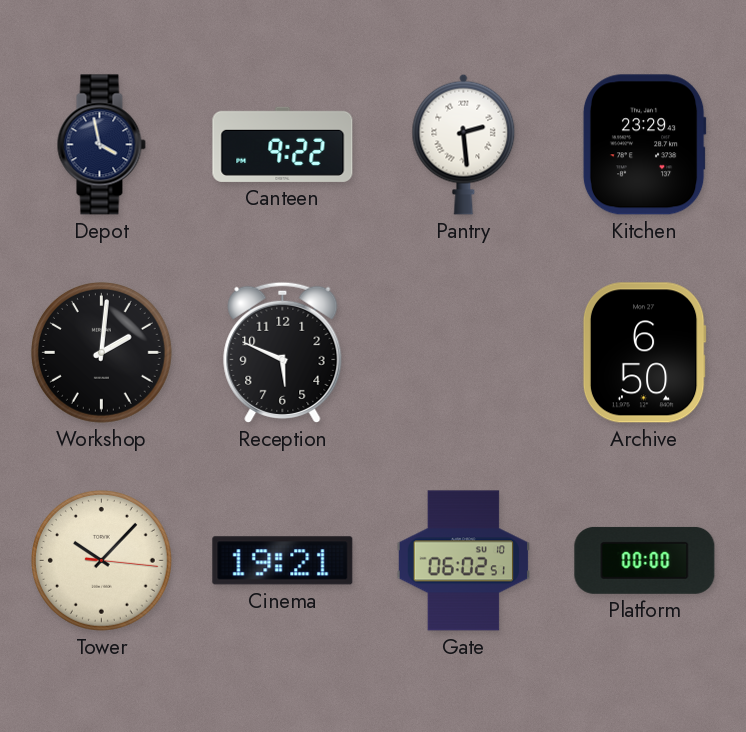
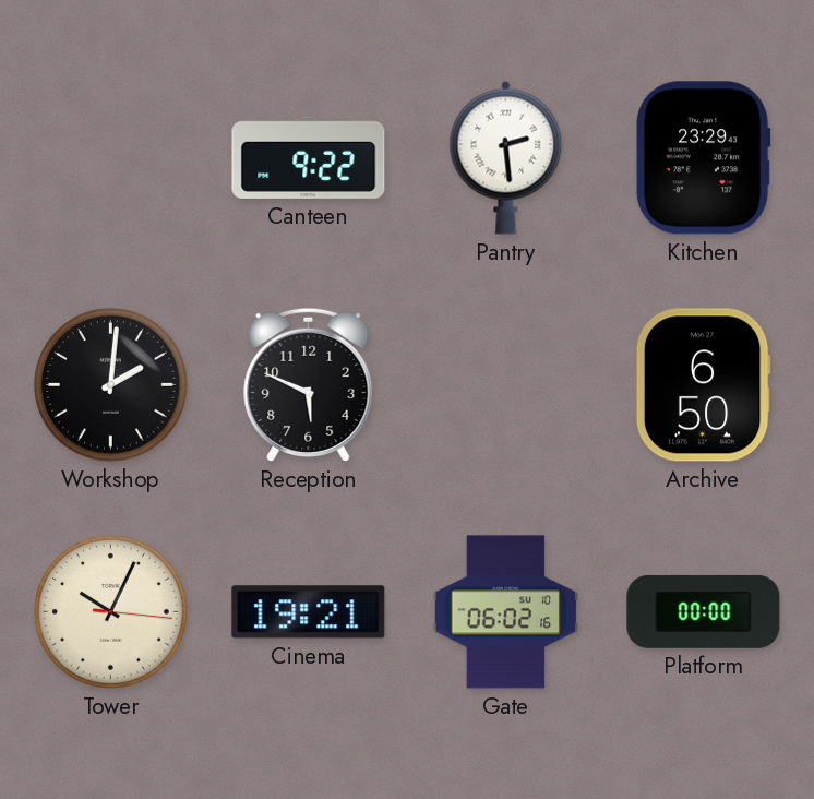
Depot: 3:58 -> none (101, 145)
Tower: 10:07 -> 10:04 (111, 612)
Gate: 06:02:51 -> 06:02:16 (506, 612)
